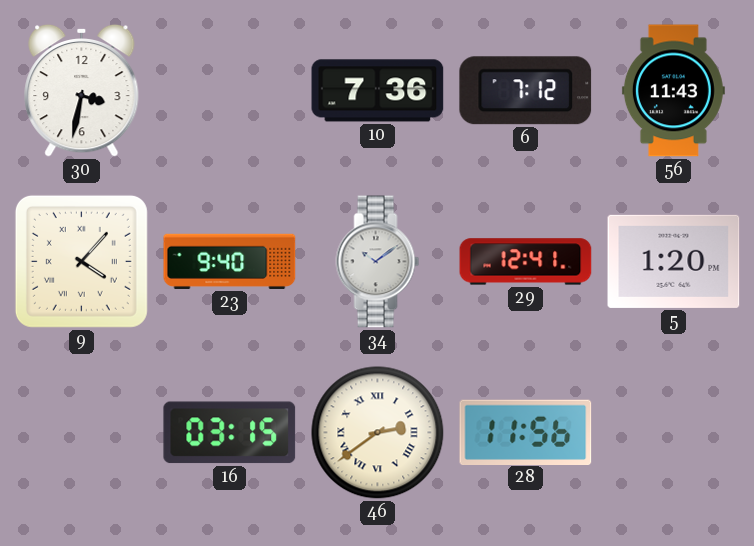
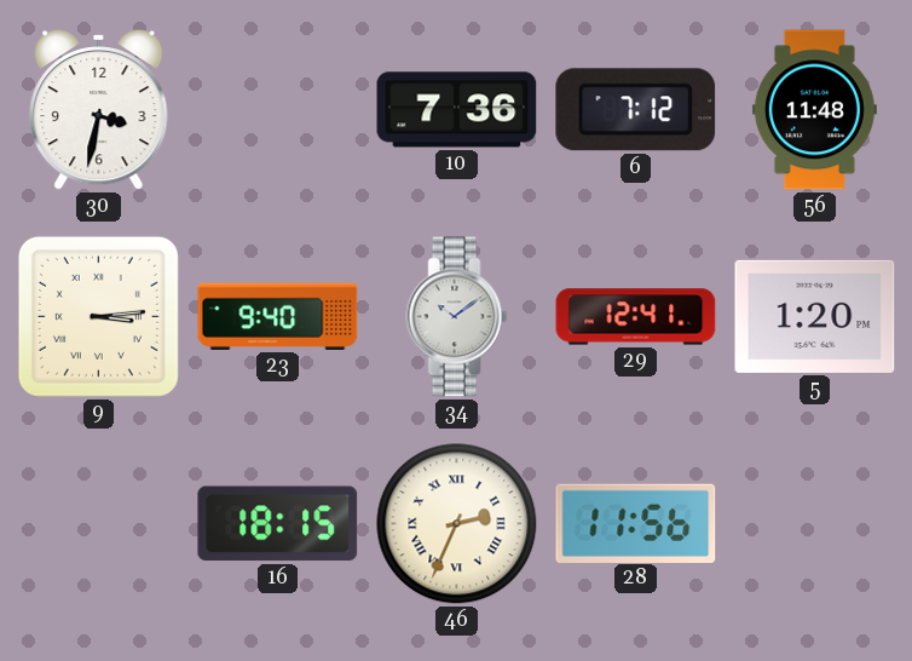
56: 11:43 -> 11:48 (814, 110)
9: 4:07 -> 3:14 (98, 316)
16: 03:15 -> 18:15 (278, 524)
46: 2:39 -> 2:34 (457, 524)
